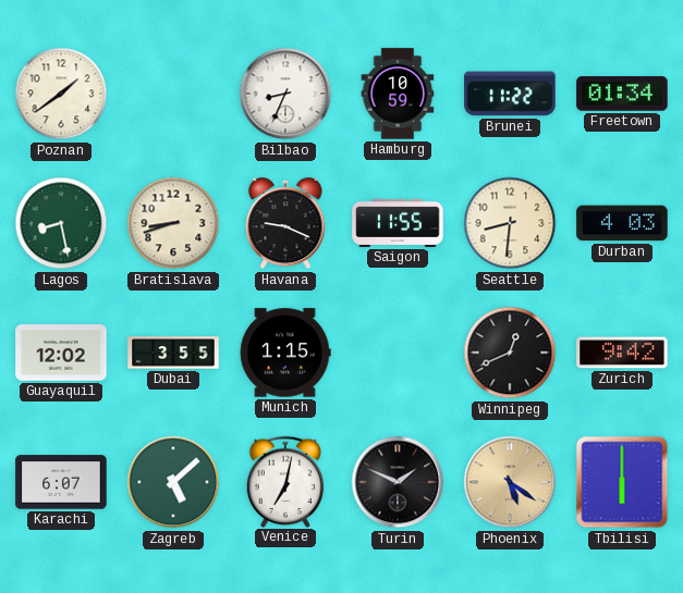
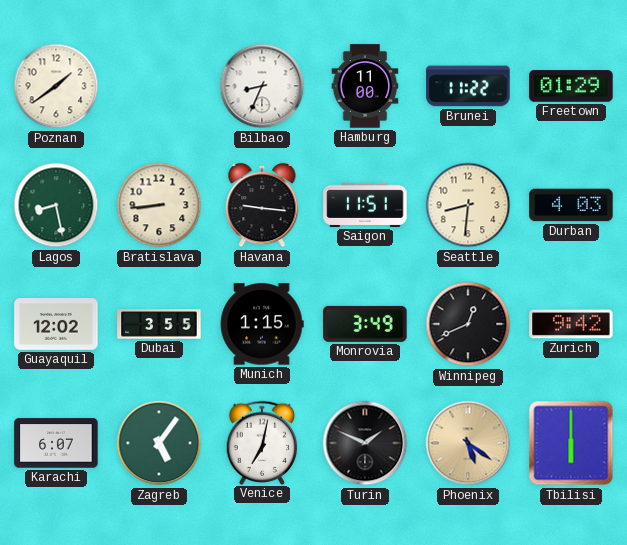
Hamburg: 10:59 -> 11:00 (365, 86)
Freetown: 01:34 -> 01:29 (571, 86)
Bratislava: 8:42 -> 8:44 (159, 205)
Havana: 9:19 -> 9:16 (262, 205)
Saigon: 11:55 -> 11:51 (365, 205)
Monrovia: none -> 3:49 (365, 324)
Zagreb: 5:08 -> 5:06 (159, 443)
